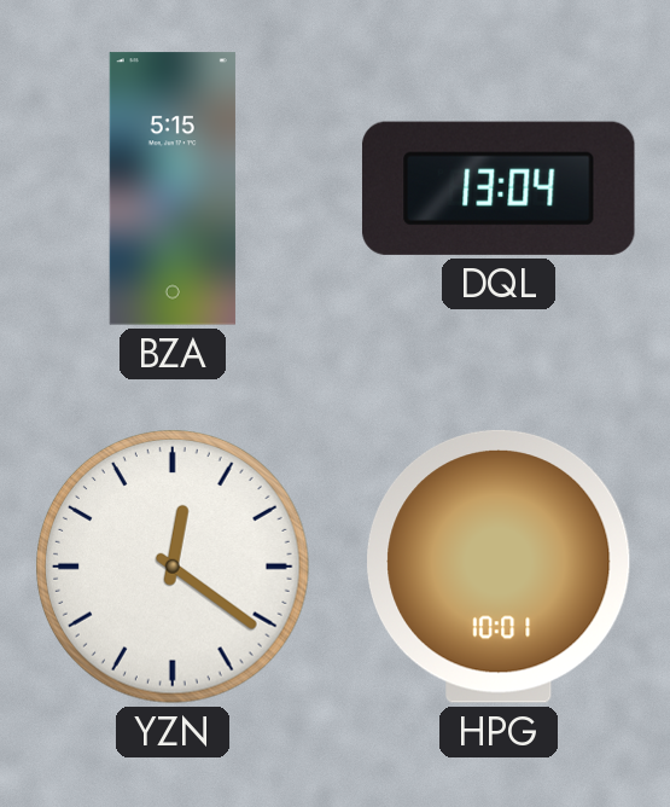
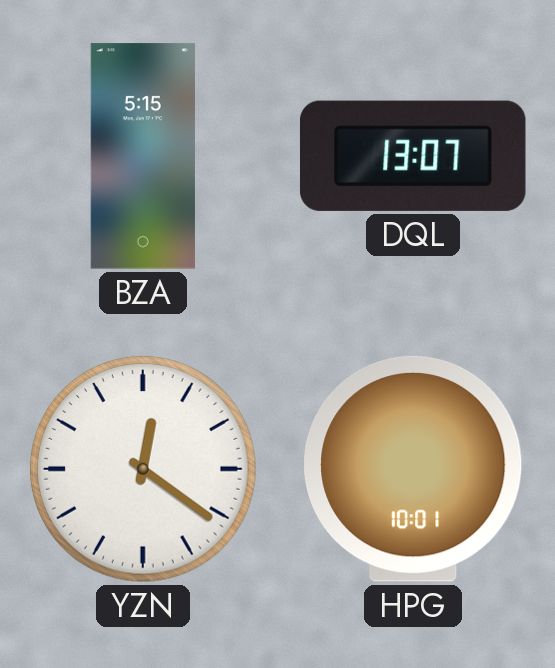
DQL: 13:04 -> 13:07 (413, 156)
